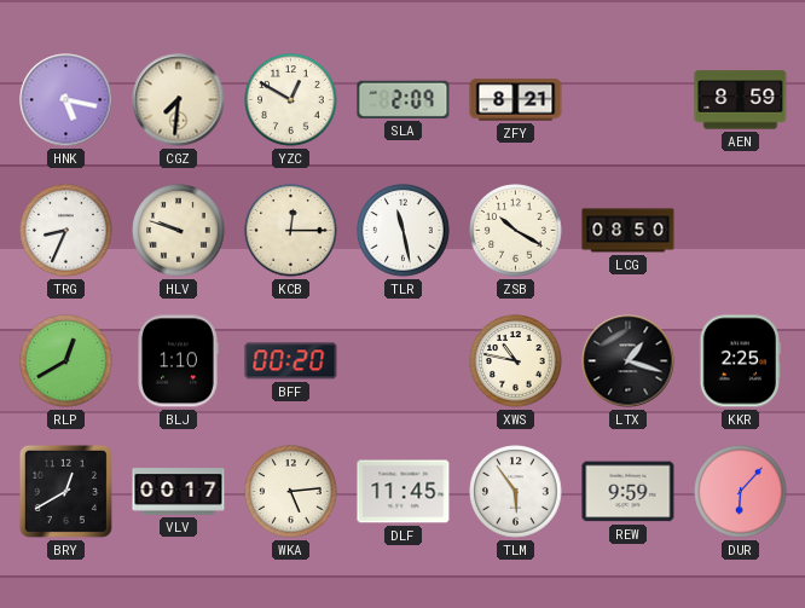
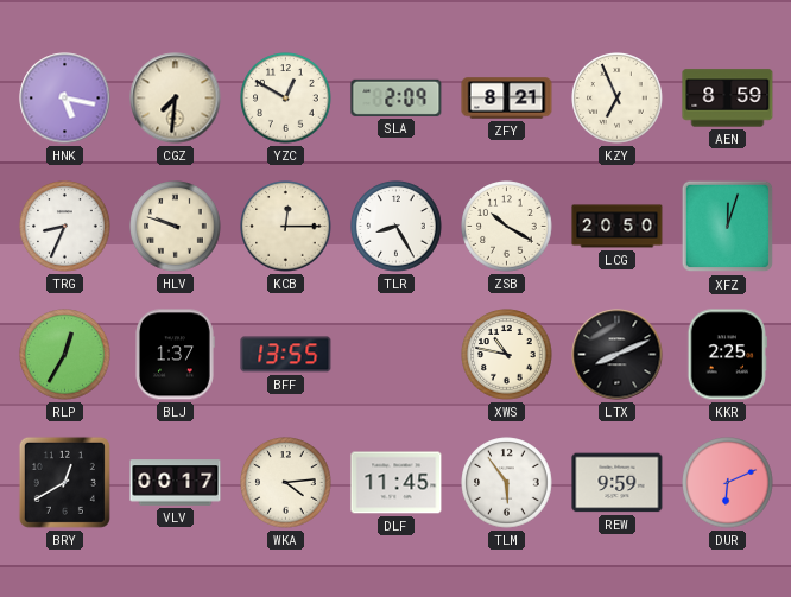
KZY: none -> 6:56 (618, 99)
TLR: 11:28 -> 8:25 (397, 227)
LCG: 08:50 -> 20:50 (618, 227)
XFZ: none -> 12:03 (728, 227)
RLP: 12:40 -> 12:35 (65, 355)
BLJ: 1:10 -> 1:37 (175, 355)
BFF: 00:20 -> 13:55 (286, 355)
LTX: 1:18 -> 8:11 (618, 355)
WKA: 5:14 -> 4:14 (286, 483)
DUR: 6:07 -> 6:11 (728, 483)
